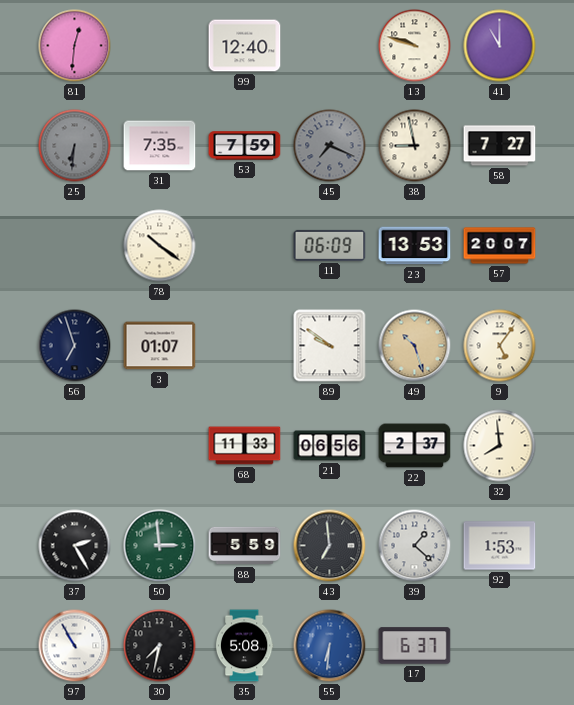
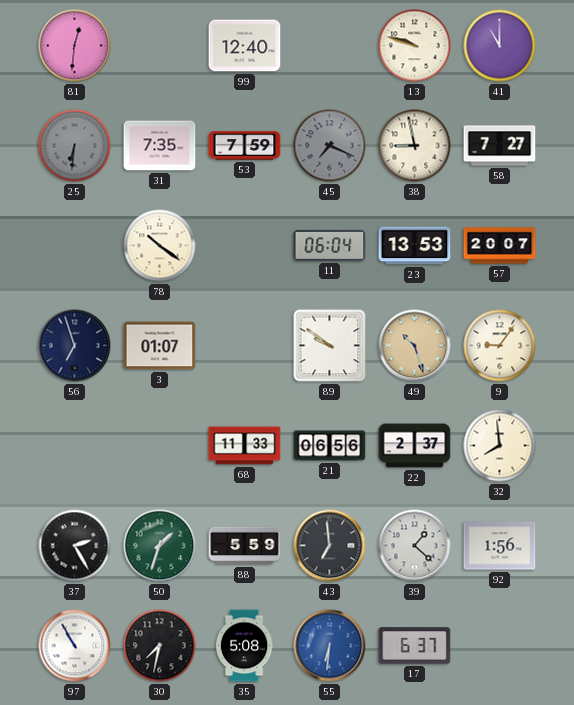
11: 06:09 -> 06:04 (330, 245)
9: 5:06 -> 9:06 (500, 346)
50: 2:59 -> 1:33 (160, 546)
92: 1:53 -> 1:56 (500, 546)
